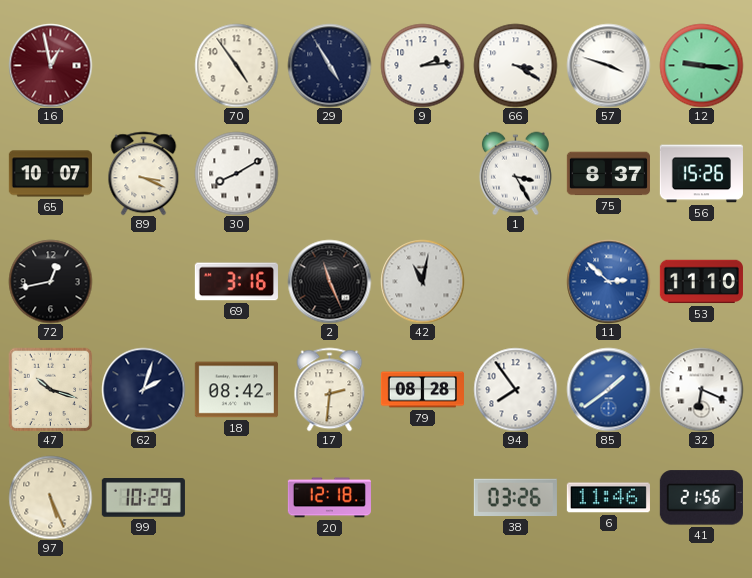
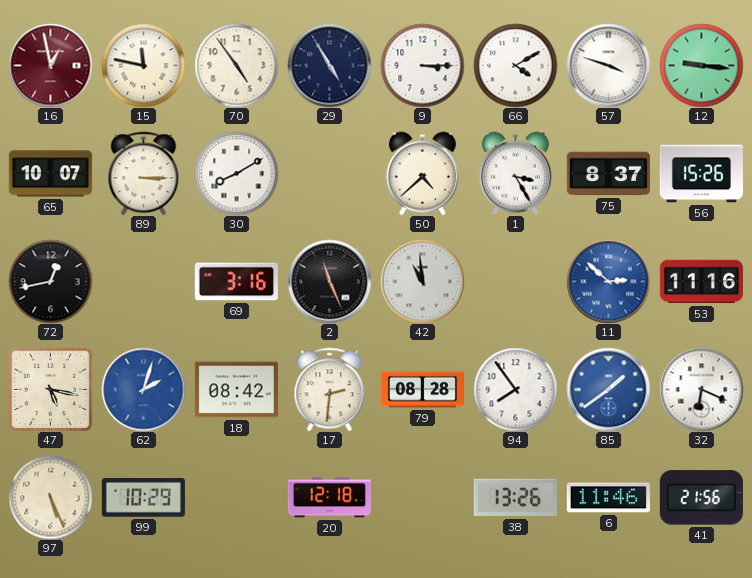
15: none -> 11:47 (143, 65)
9: 2:14 -> 3:15 (422, 65)
66: 3:20 -> 4:10 (515, 65)
89: 3:19 -> 3:15 (144, 173)
50: none -> 4:38 (422, 173)
42: 11:02 -> 10:59 (422, 281)
53: 11:10 -> 11:16 (701, 282)
47: 10:18 -> 5:17 (50, 389)
62 dial: navy -> blue (143, 389)
38: 03:26 -> 13:26 (515, 498)
